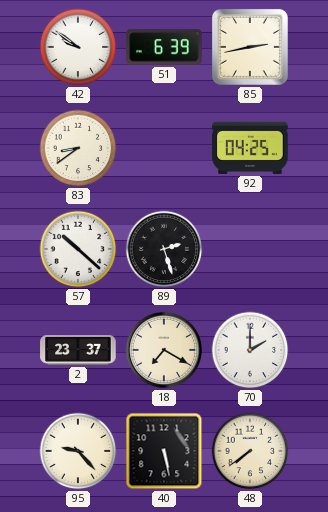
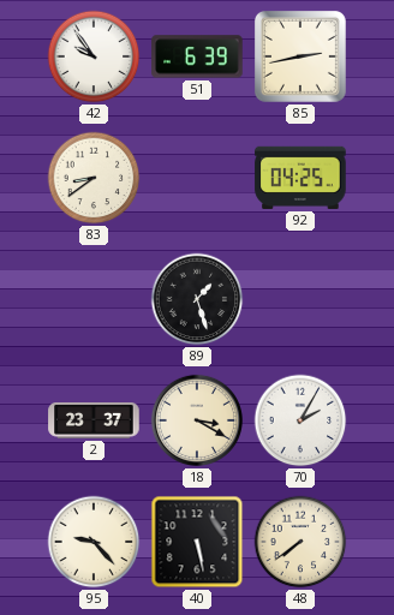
42: 9:51 -> 9:54 (94, 56)
57: 10:22 -> none (78, 249)
89: 2:27 -> 1:27 (197, 299)
18: 7:20 -> 3:20 (197, 420)
70: 2:00 -> 2:05 (300, 420)
